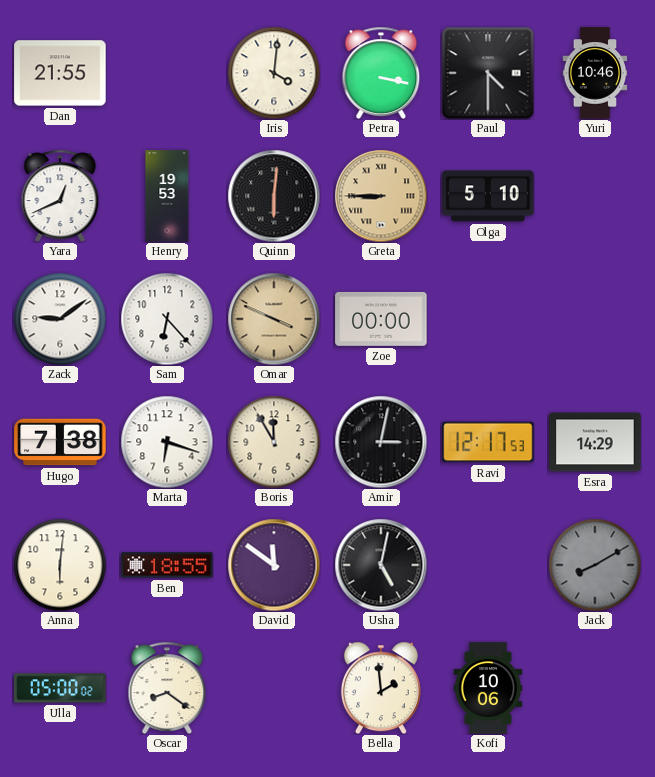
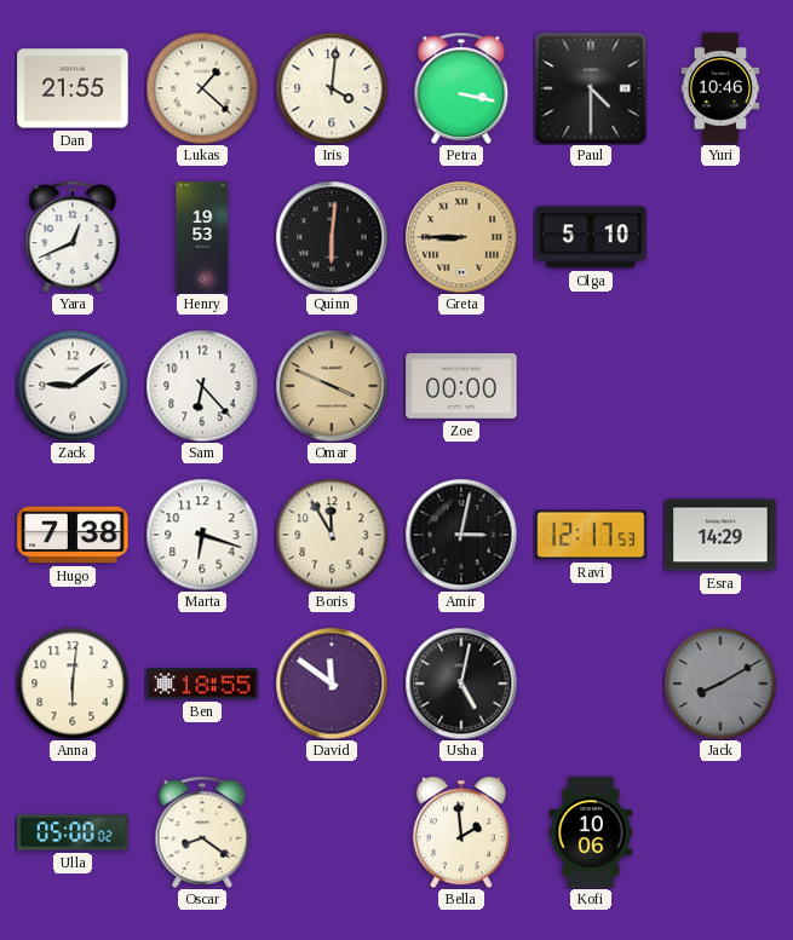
Lukas: none -> 1:22 (202, 88)
